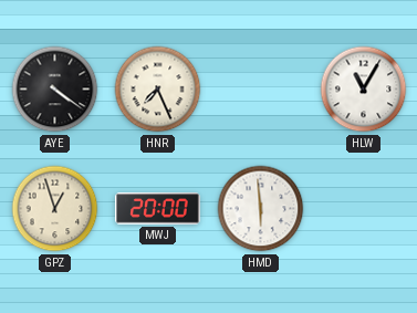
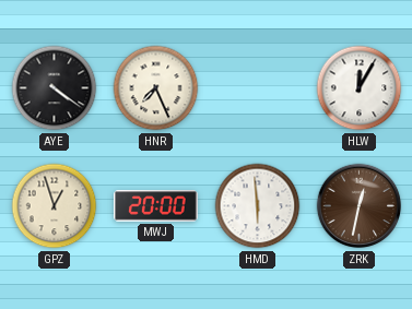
HLW: 11:05 -> 12:05 (360, 88)
ZRK: none -> 12:32 (360, 206)
